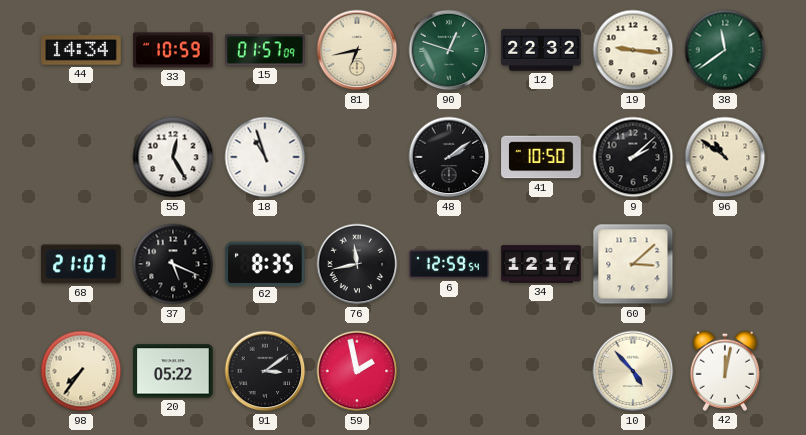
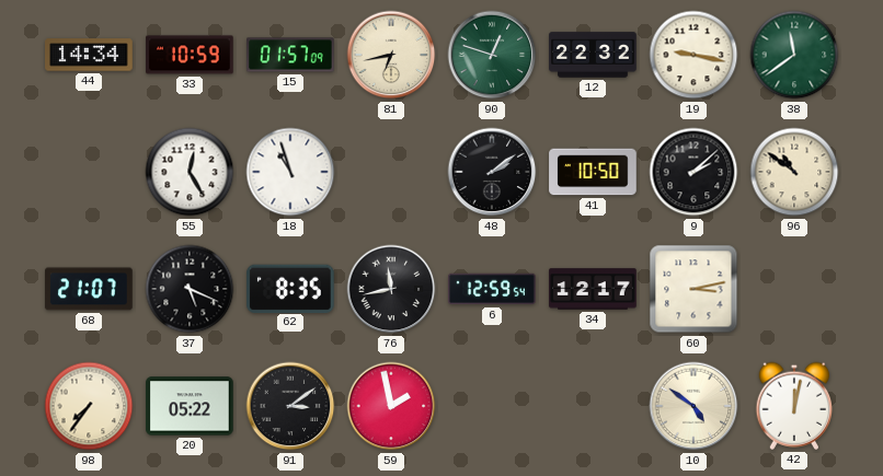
19: 9:16 -> 9:17 (693, 55)
60: 3:08 -> 3:13 (693, 289)
10: 4:53 -> 4:51 (693, 406)
